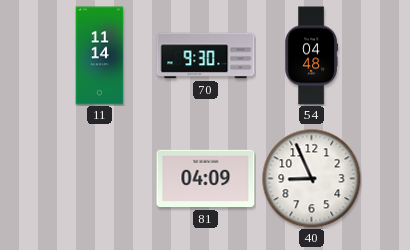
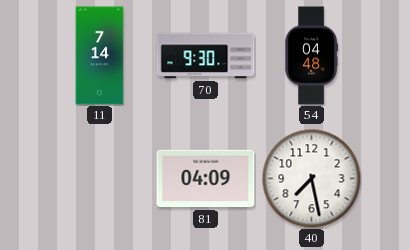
11: 11:14 -> 7:14 (100, 56)
40: 8:56 -> 7:28 (312, 179)
